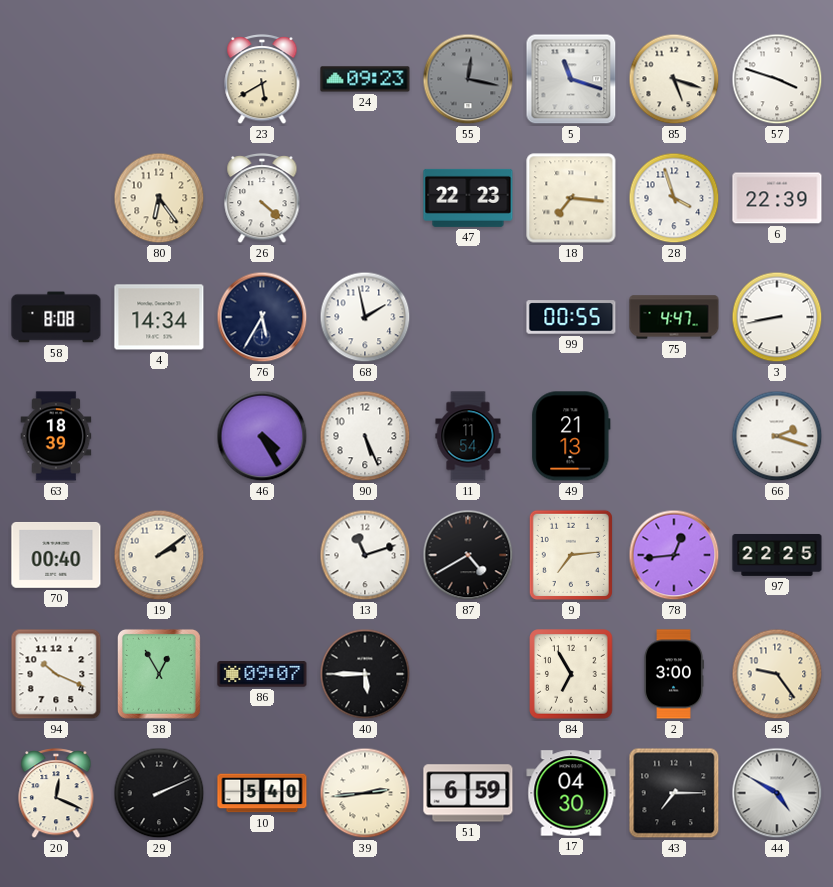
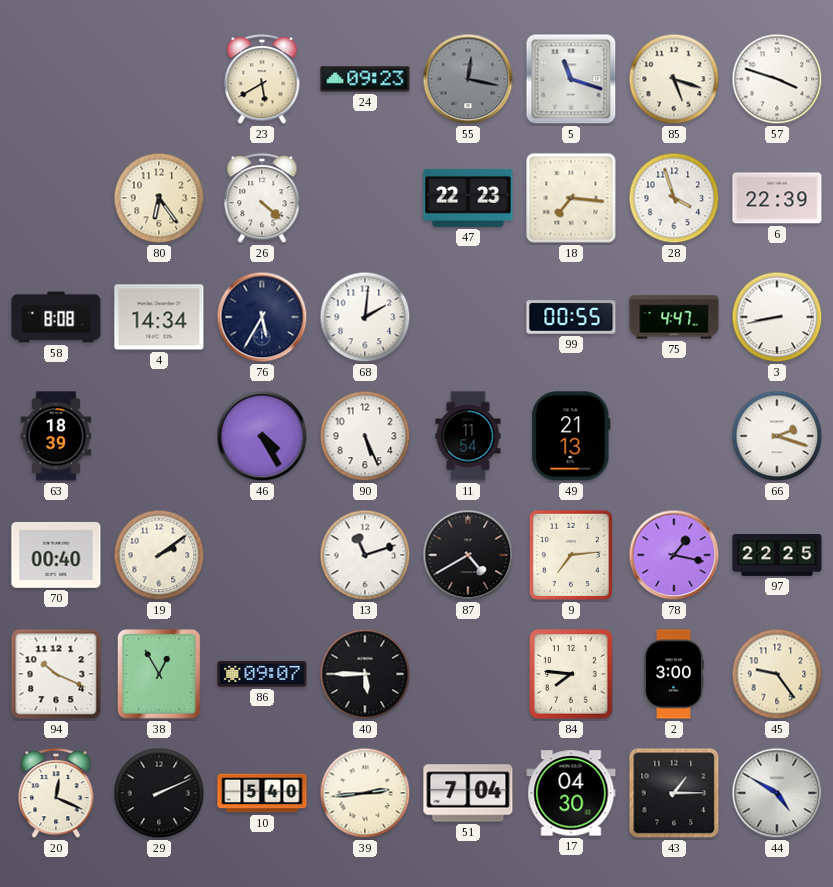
68: 1:58 -> 2:01 (365, 317)
78: 12:44 -> 1:17 (674, 555)
84: 6:55 -> 7:46 (571, 674)
51: 6:59 -> 7:04 (468, 793)
43: 7:15 -> 1:15 (674, 793)
